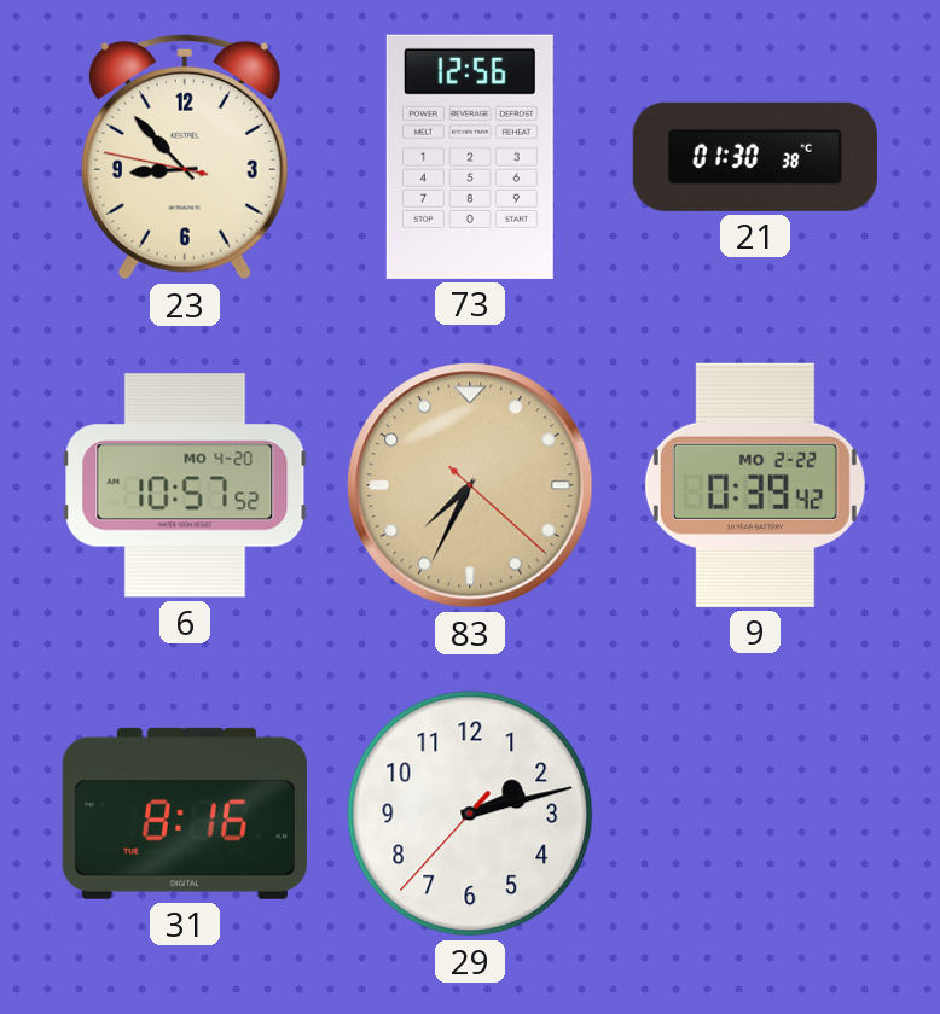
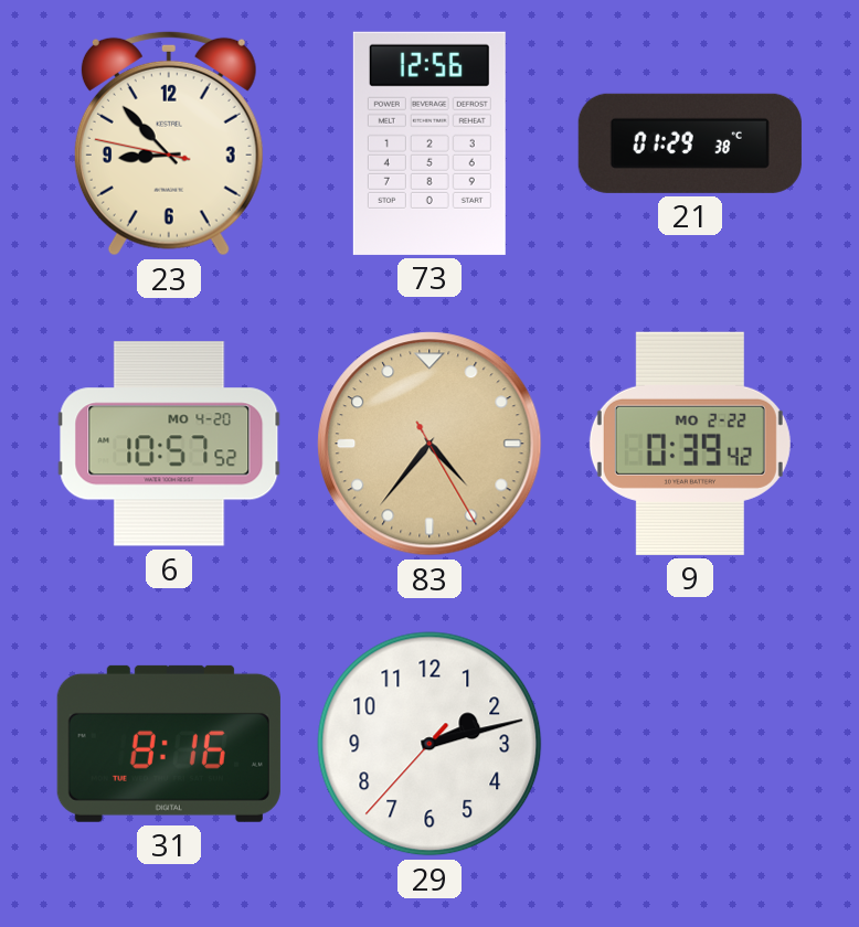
21: 01:30 -> 01:29 (690, 143)
83: 7:34 -> 4:36 (430, 444)
